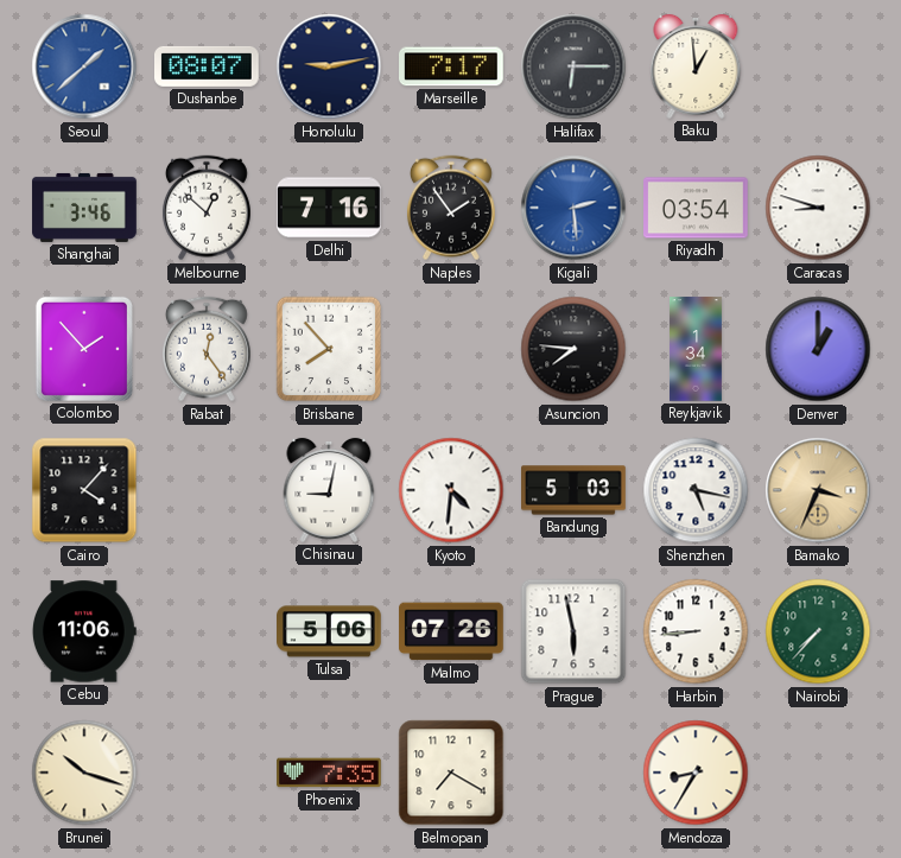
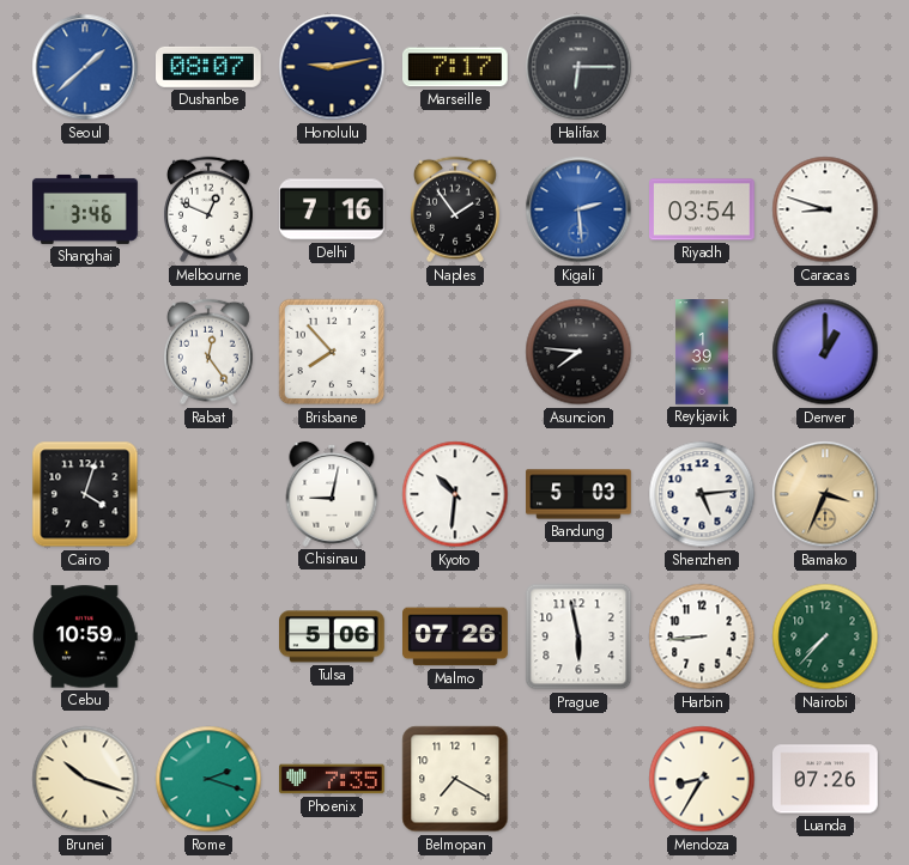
Baku: 12:59 -> none (696, 66)
Melbourne: 12:52 -> 12:49 (208, 209)
Colombo: 1:53 -> none (84, 349)
Reykjavik: 1:34 -> 1:39 (703, 352)
Cairo: 4:07 -> 4:03 (85, 494)
Kyoto: 4:31 -> 10:31 (455, 494)
Shenzhen: 5:17 -> 5:14 (702, 494)
Cebu: 11:06 -> 10:59 (85, 636)
Rome: none -> 2:18 (208, 779)
Luanda: none -> 07:26 (826, 779)
